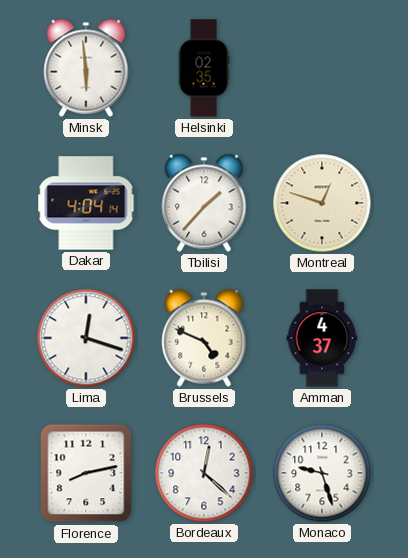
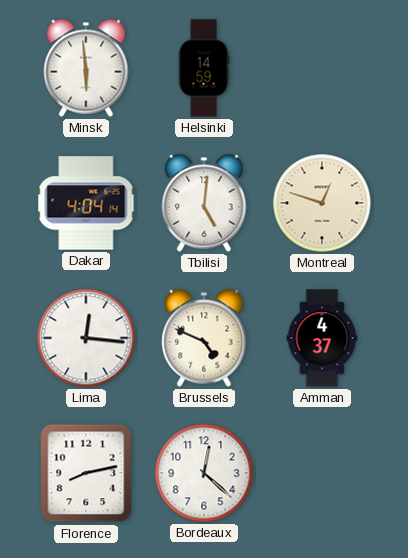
Helsinki: 02:35 -> 14:59 (204, 68)
Tbilisi: 1:37 -> 5:01 (204, 203)
Lima: 12:18 -> 12:16 (86, 338)
Monaco: 9:27 -> none (322, 473)
